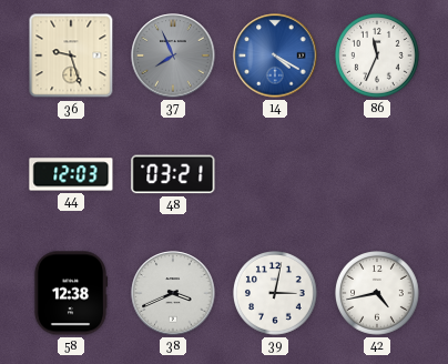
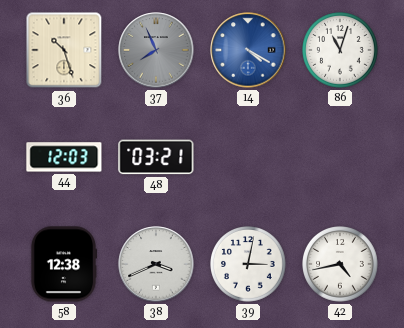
36: 9:27 -> 10:27 (64, 50)
86: 11:34 -> 11:03 (341, 51)
